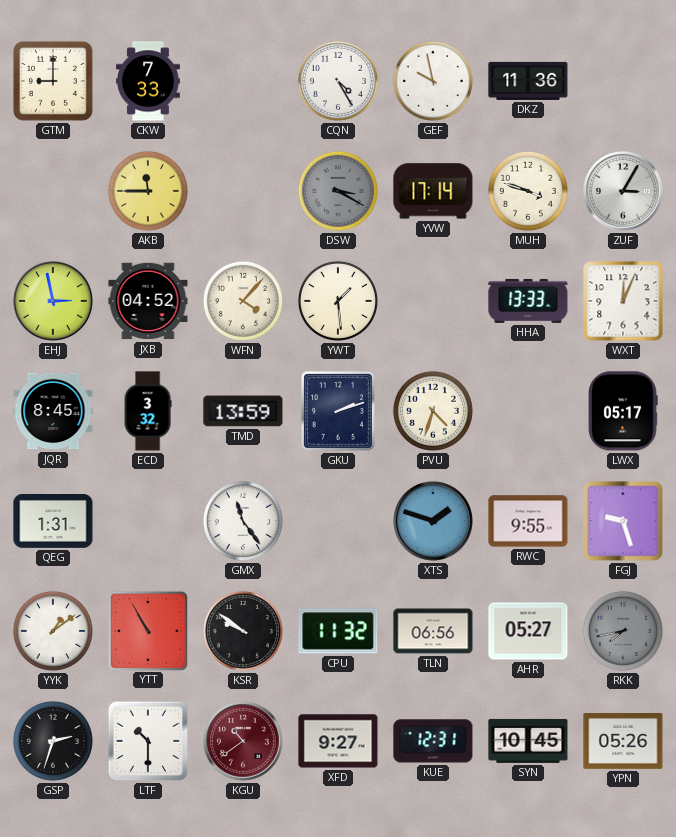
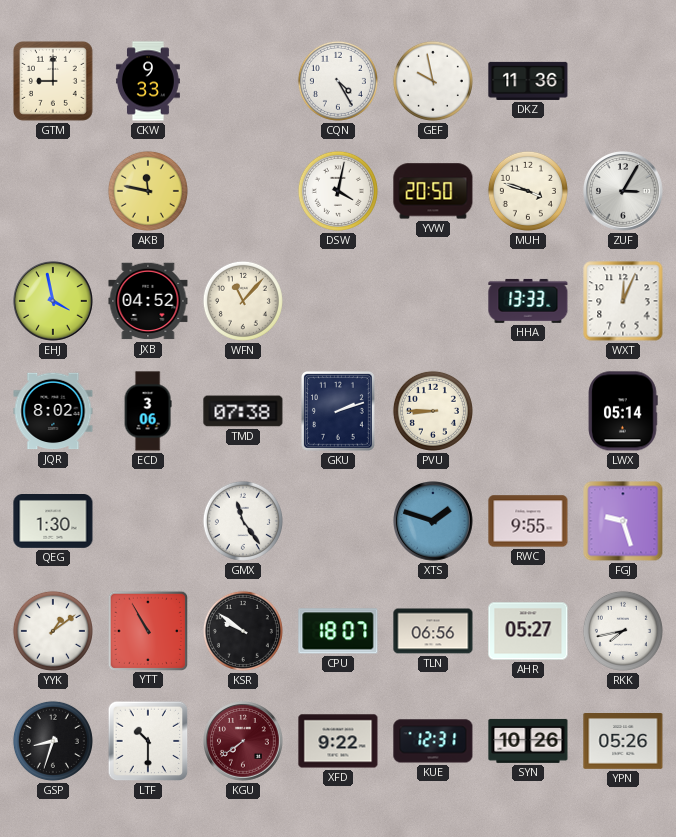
CKW: 7:33 -> 9:33 (148, 81)
AKB: 11:45 -> 11:47 (148, 191)
DSW: 3:20 -> 4:02 (338, 191)
DSW dial: grey -> white (338, 191)
YVW: 17:14 -> 20:50 (433, 191)
EHJ: 2:58 -> 3:58 (54, 302)
WFN: 4:07 -> 11:07 (243, 301)
YWT: 1:29 -> none (338, 301)
JQR: 8:45 -> 8:02 (53, 411)
ECD: 3:32 -> 3:06 (148, 411)
TMD: 13:59 -> 07:38 (243, 411)
PVU: 4:33 -> 8:45 (433, 411)
LWX: 05:17 -> 05:14 (623, 411)
QEG: 1:31 -> 1:30 (53, 522)
CPU: 11:32 -> 18:07 (338, 631)
RKK dial: grey -> white (623, 631)
GSP: 2:33 -> 8:33 (53, 741)
KGU: 10:39 -> 7:39 (244, 742)
XFD: 9:27 -> 9:22 (338, 741)
SYN: 10:45 -> 10:26 (528, 741)
